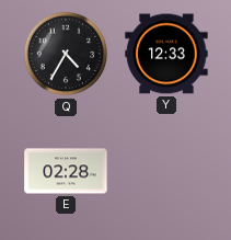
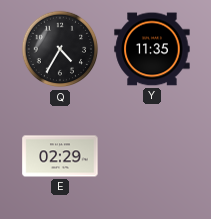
Y: 12:33 -> 11:35 (152, 49)
E: 02:28 -> 02:29 (60, 156)
